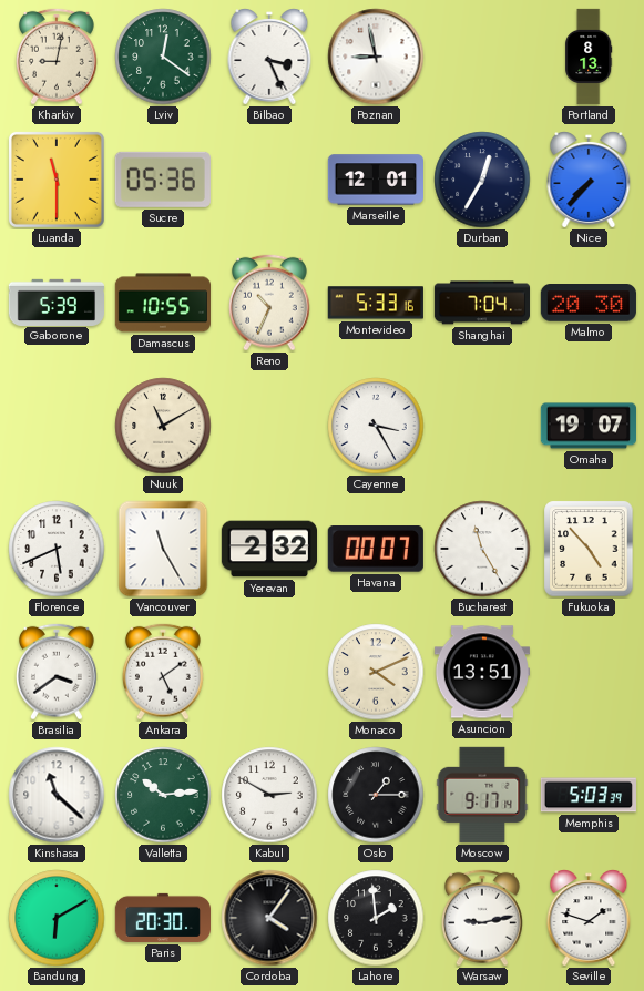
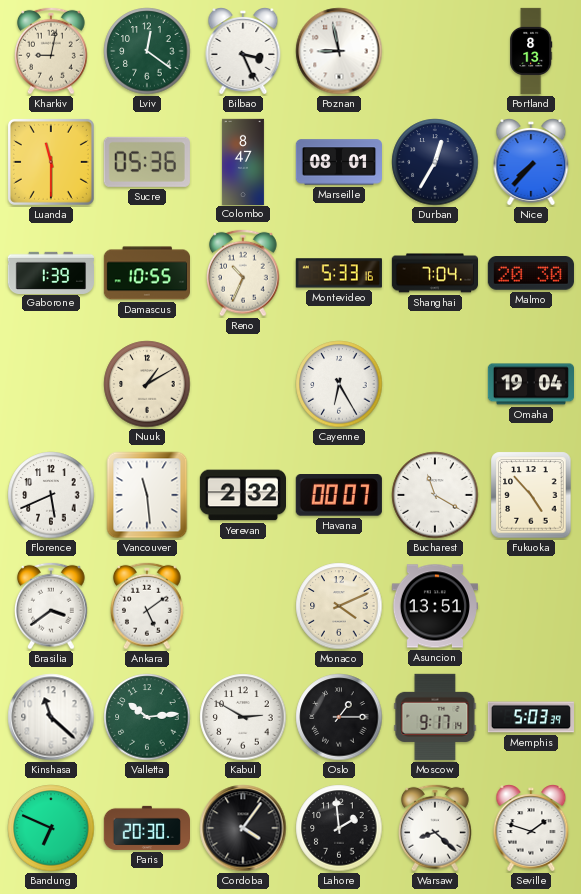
Colombo: none -> 8:47 (243, 161)
Marseille: 12:01 -> 08:01 (338, 162)
Gaborone: 5:39 -> 1:39 (50, 272)
Nuuk: 11:10 -> 1:10 (147, 384)
Cayenne: 3:25 -> 6:25 (339, 384)
Omaha: 19:07 -> 19:04 (530, 384)
Vancouver: 11:25 -> 11:29 (147, 495)
Bucharest: 11:25 -> 11:20 (435, 495)
Bandung: 6:10 -> 6:49 (51, 828)
Warsaw: 9:13 -> 8:22 (435, 828)
